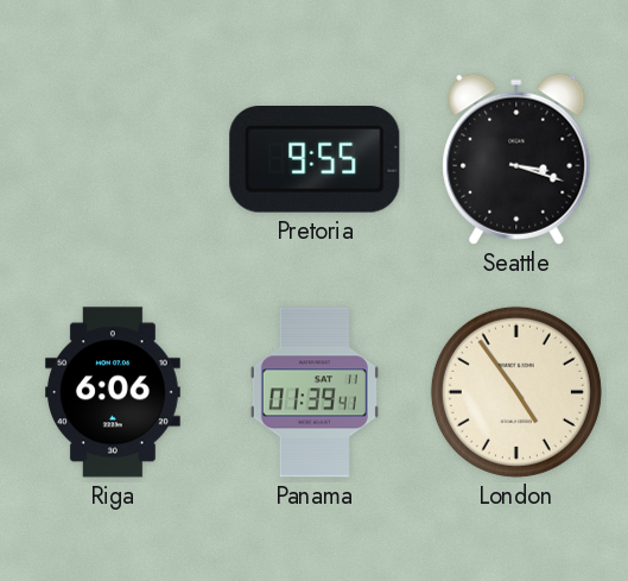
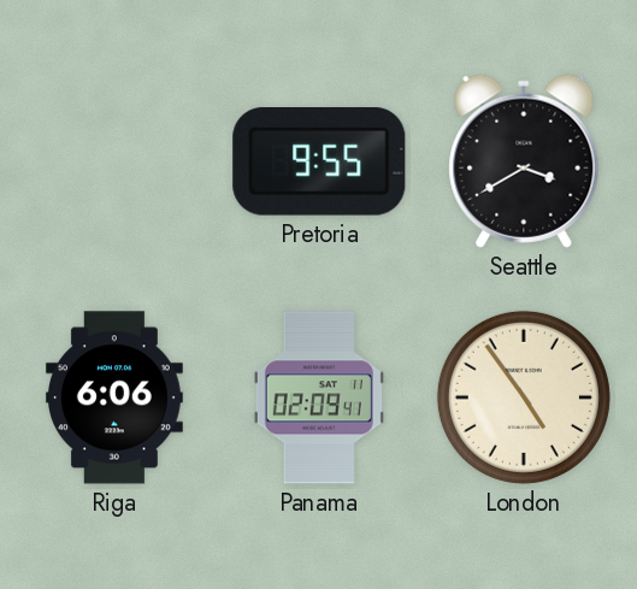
Seattle: 3:18 -> 3:40 (524, 161)
Panama: 01:39 -> 02:09 (319, 397)
